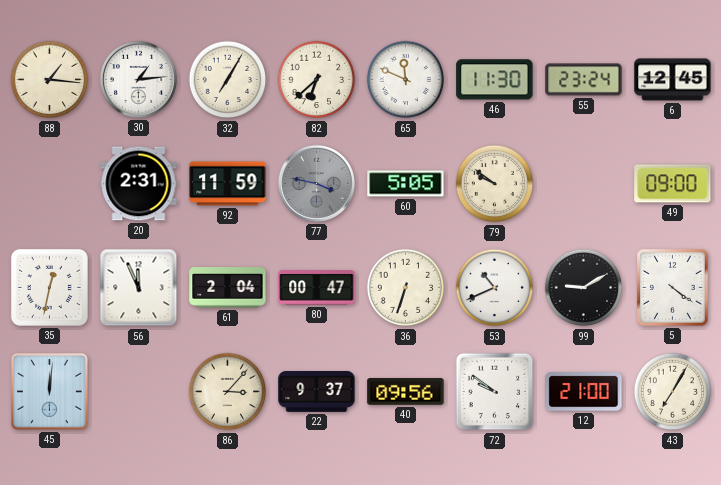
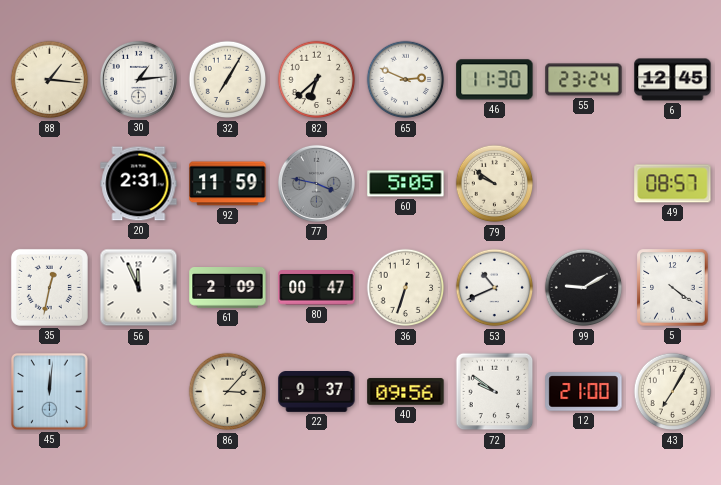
65: 11:49 -> 2:49 (406, 80)
49: 09:00 -> 08:57 (673, 184)
61: 2:04 -> 2:09 (228, 288)
